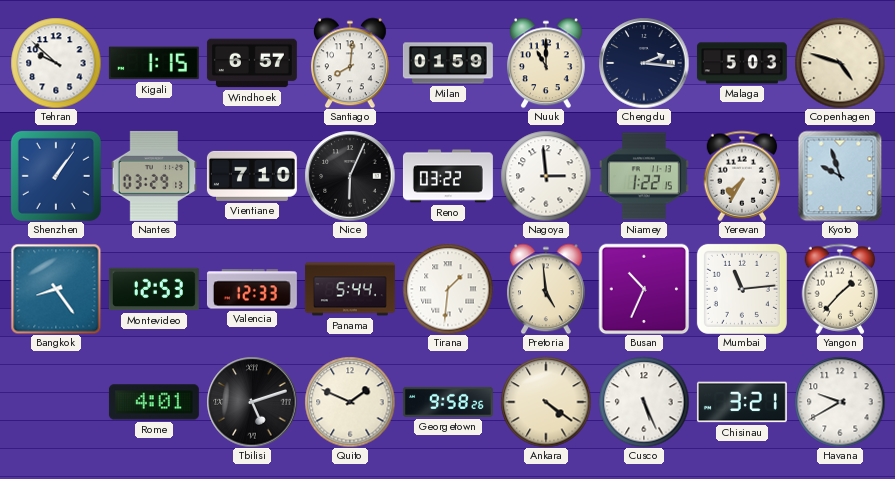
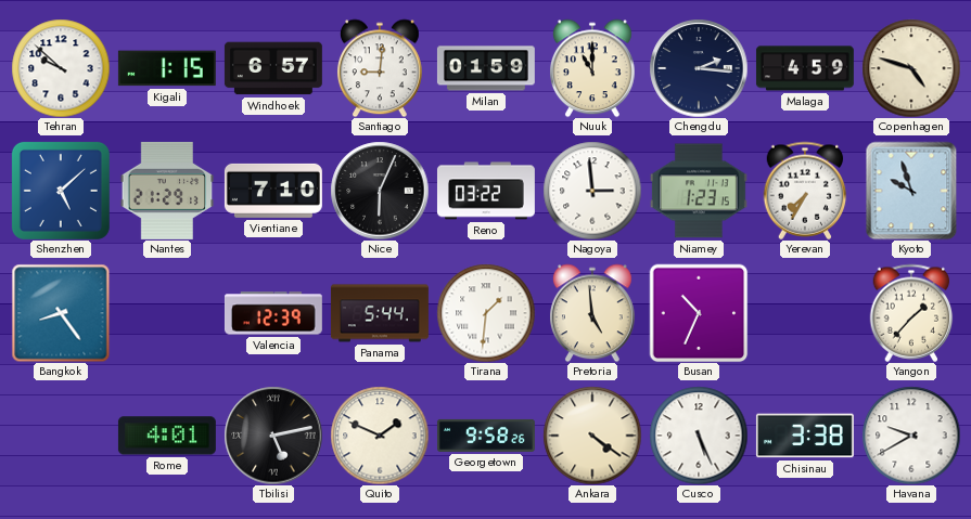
Santiago: 8:01 -> 9:01 (380, 68)
Malaga: 5:03 -> 4:59 (805, 68)
Shenzhen: 1:06 -> 5:08 (61, 191)
Nantes: 03:29 -> 21:29 (167, 191)
Niamey: 1:22 -> 1:23 (699, 191)
Montevideo: 12:53 -> none (154, 289)
Valencia: 12:33 -> 12:39 (273, 313)
Mumbai: 11:14 -> none (742, 289)
Tbilisi: 5:12 -> 5:13 (273, 436)
Chisinau: 3:21 -> 3:38 (805, 436)
